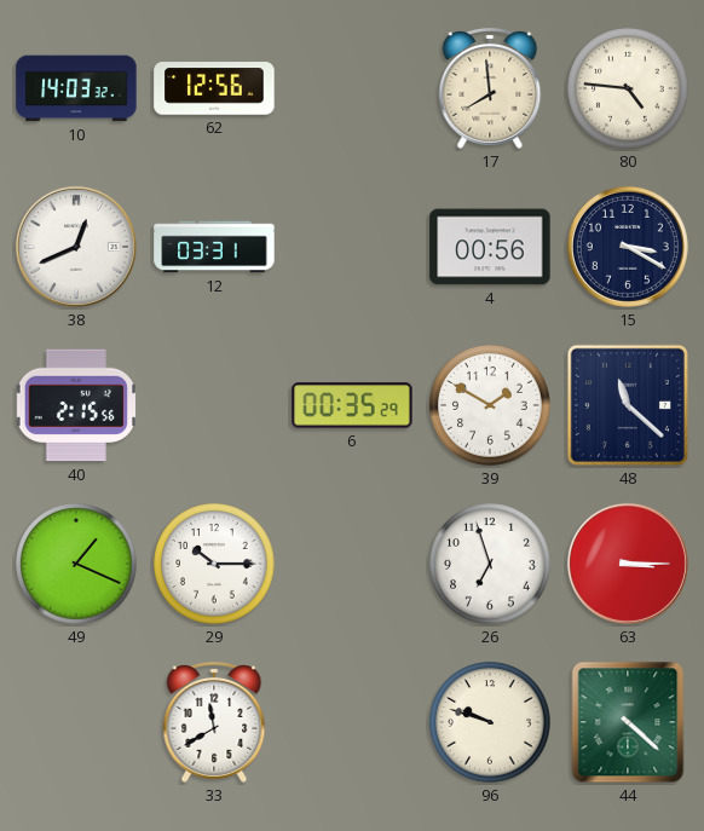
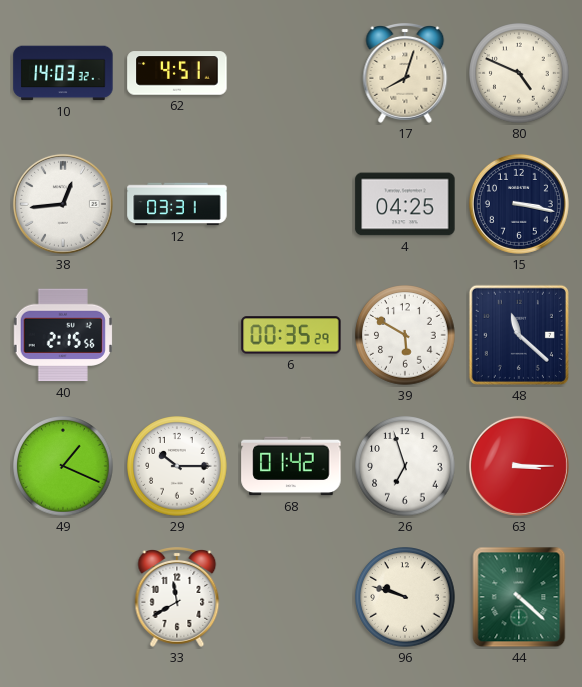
62: 12:56 -> 4:51 (177, 73)
17: 7:59 -> 8:03 (405, 74)
80: 4:46 -> 4:49 (519, 73)
38: 12:41 -> 12:44 (63, 204)
4: 00:56 -> 04:25 (405, 204)
15: 3:20 -> 3:17 (519, 204)
39: 1:50 -> 5:50 (405, 335)
68: none -> 01:42 (291, 466)
